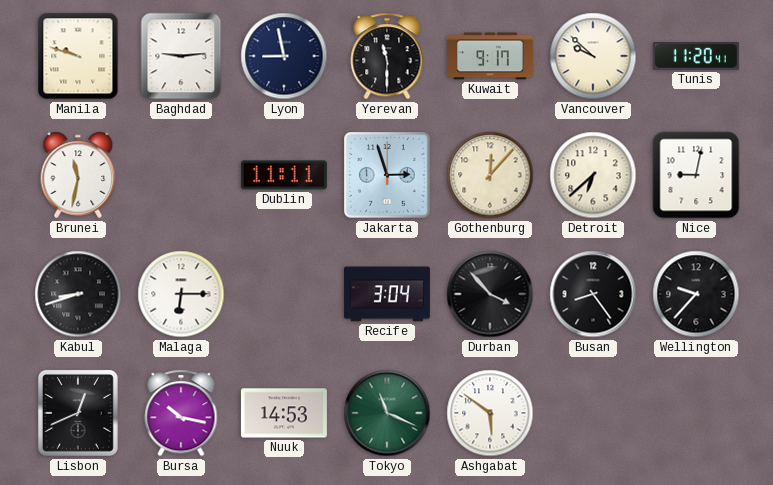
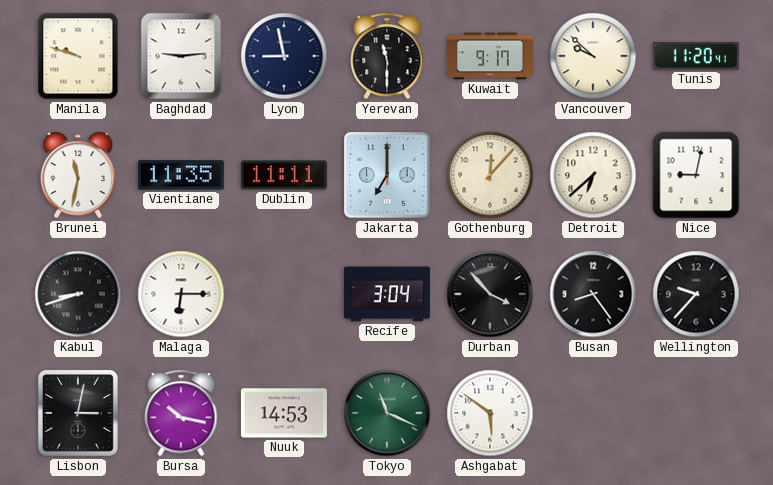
Vientiane: none -> 11:35 (181, 175)
Jakarta: 2:57 -> 7:00 (387, 175)
Lisbon: 12:41 -> 3:02 (78, 413)
